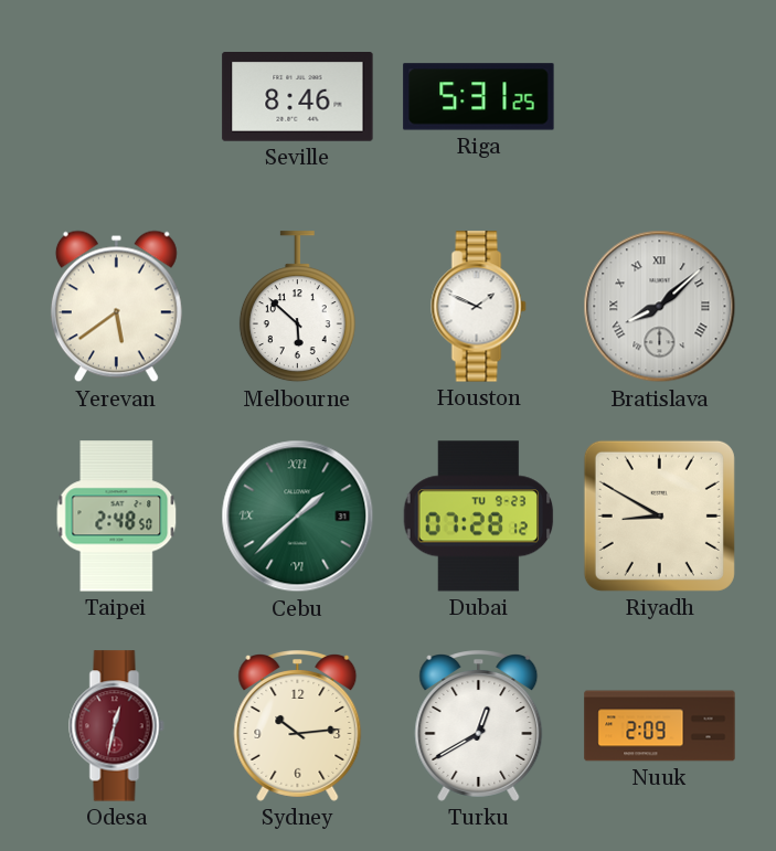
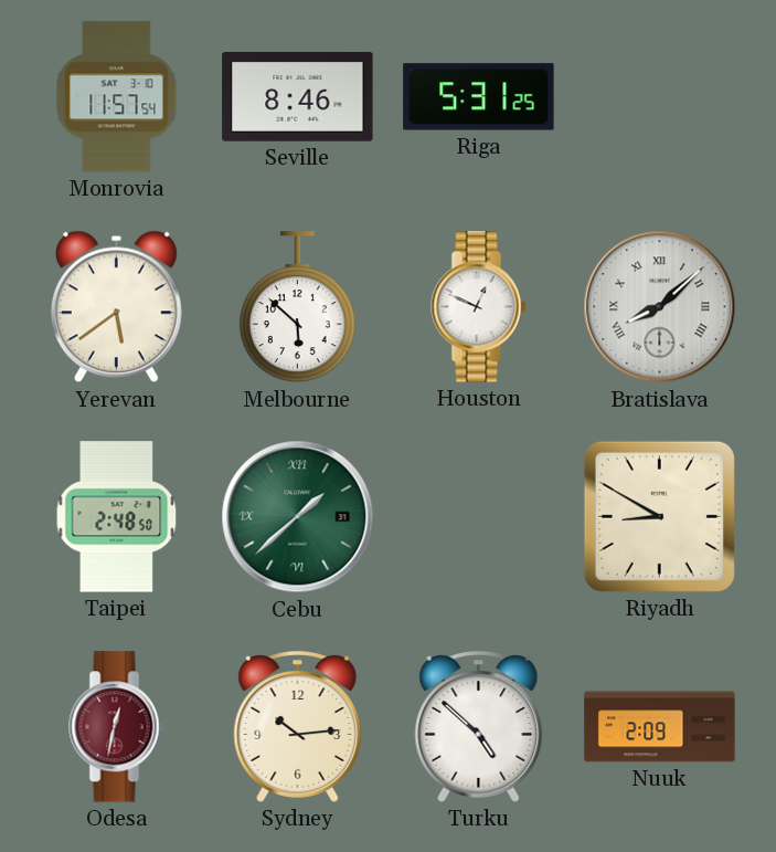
Monrovia: none -> 11:57 (117, 97)
Houston: 1:49 -> 12:49 (479, 307)
Dubai: 07:28 -> none (479, 517)
Turku: 12:40 -> 4:52 (479, 727)
